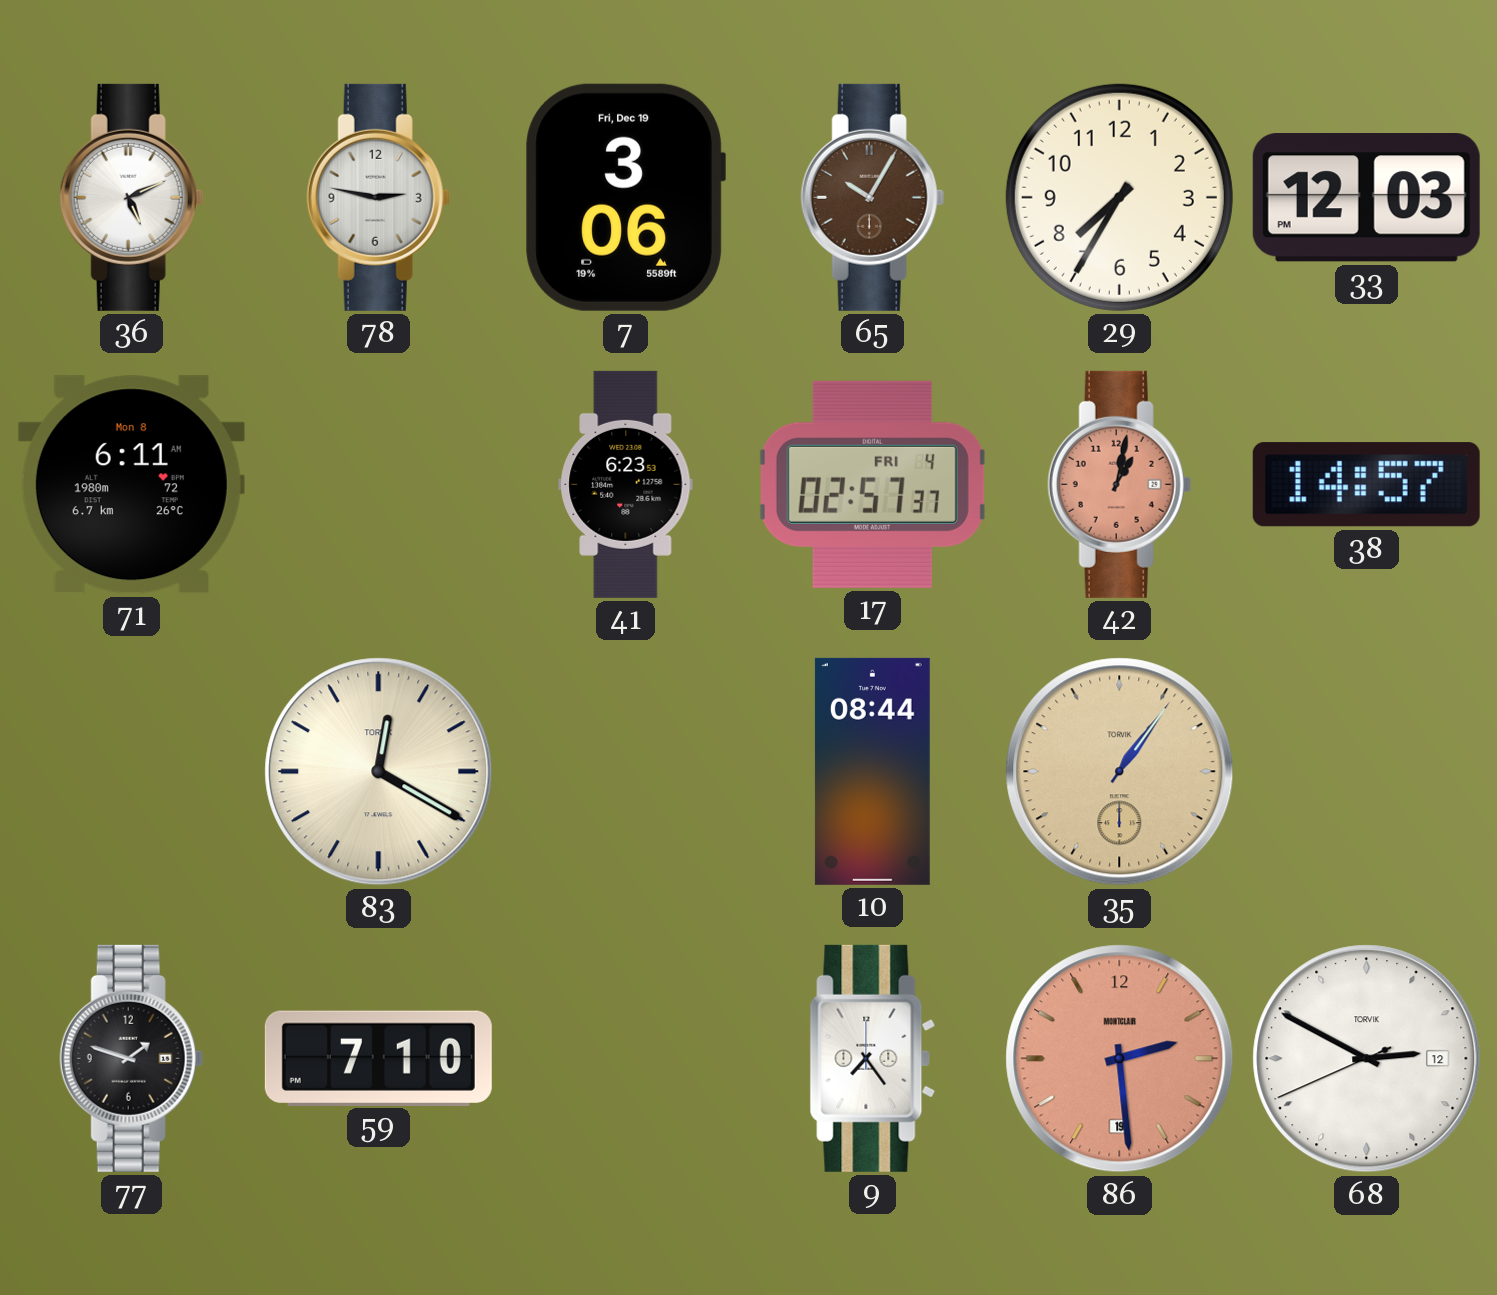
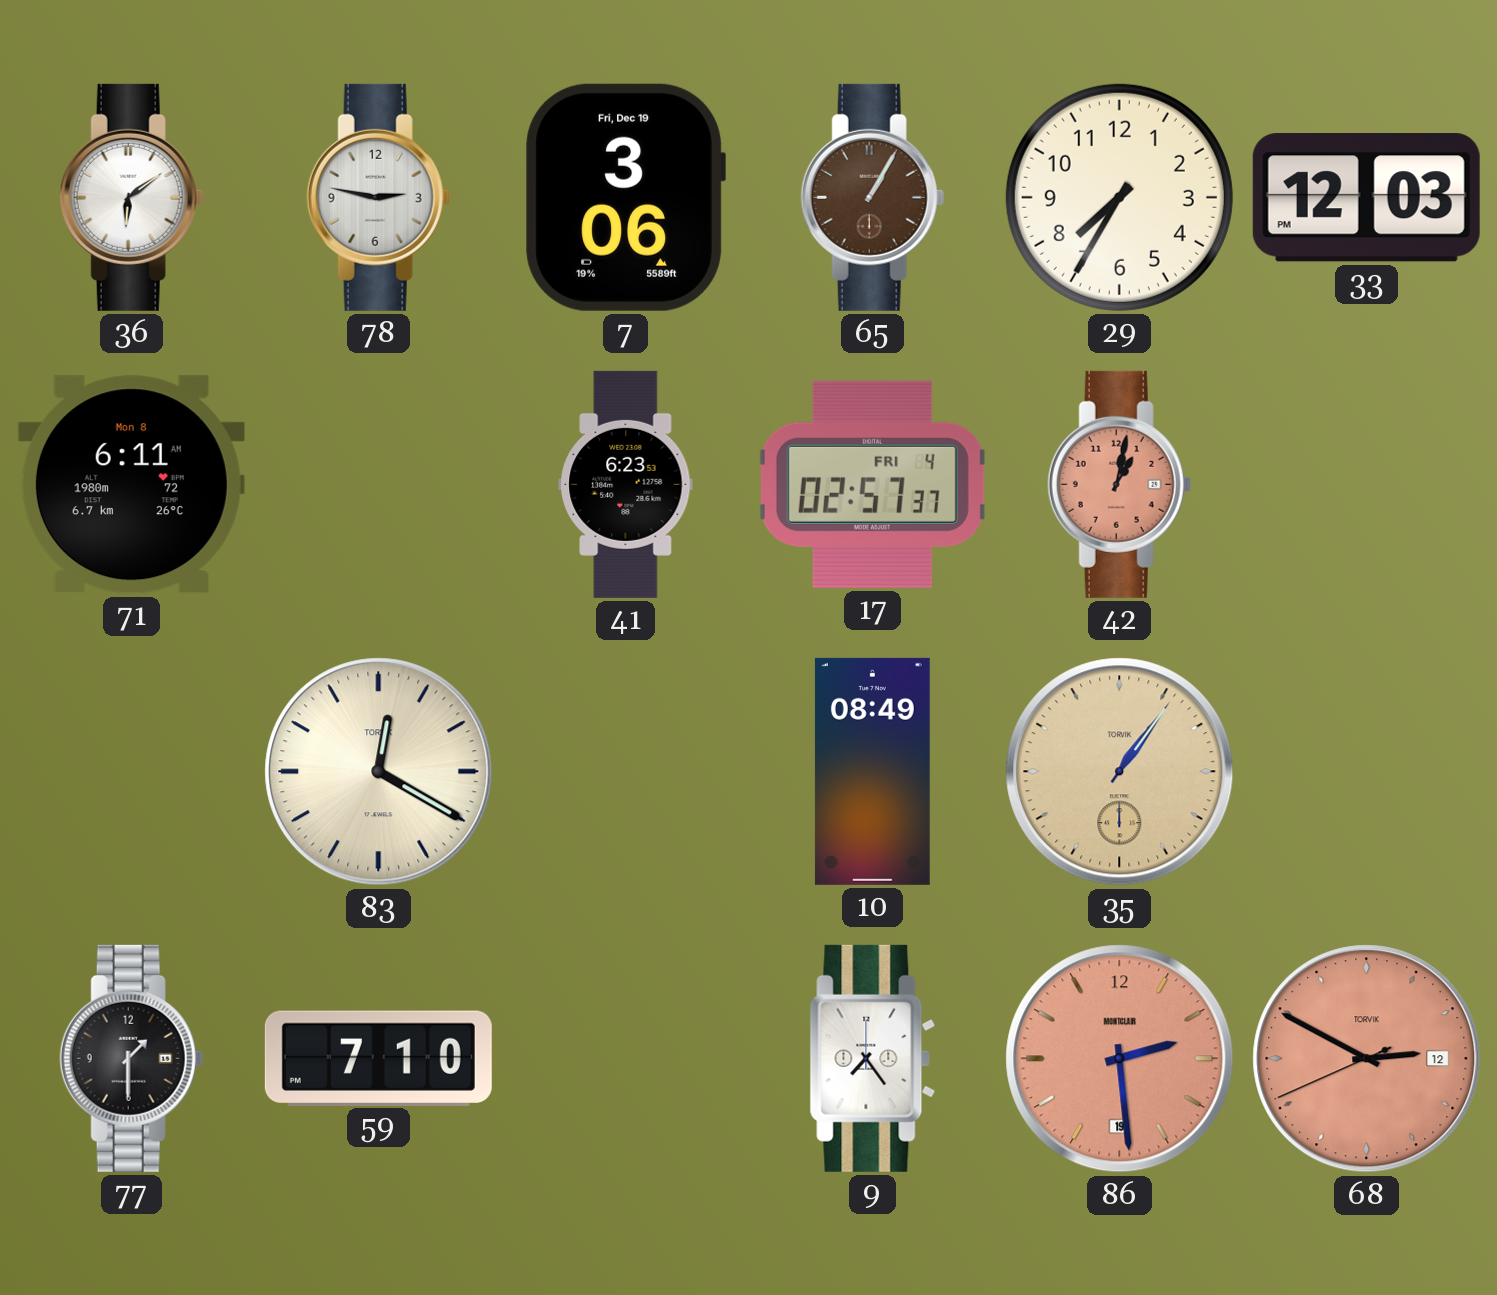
36: 5:11 -> 6:09 (131, 197)
65: 10:05 -> 1:05 (872, 197)
38: 14:57 -> none (1366, 485)
10: 08:44 -> 08:49 (872, 771)
77: 1:48 -> 1:30 (131, 1058)
68 dial: white -> salmon (1367, 1059)
